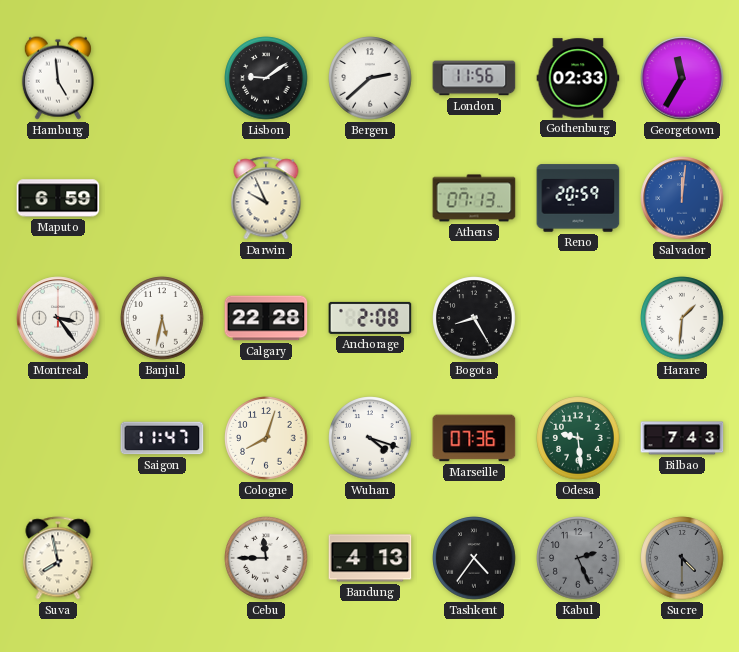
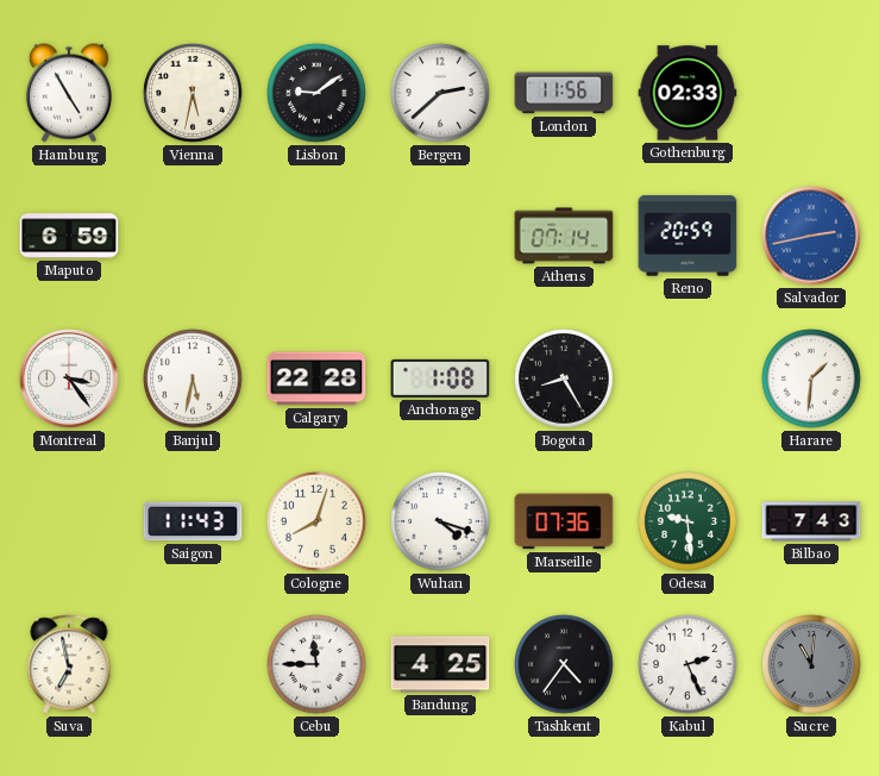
Hamburg: 4:59 -> 4:55 (69, 93)
Vienna: none -> 5:32 (193, 93)
Georgetown: 11:35 -> none (682, 78)
Darwin: 9:56 -> none (266, 198)
Athens: 07:13 -> 07:14 (564, 236)
Salvador: 12:01 -> 2:43 (811, 236)
Anchorage: 2:08 -> 1:08 (440, 378)
Saigon: 11:47 -> 11:43 (193, 521)
Suva: 7:58 -> 6:58 (69, 664)
Bandung: 4:13 -> 4:25 (440, 664)
Kabul dial: grey -> white (687, 664)
Sucre: 4:30 -> 11:01 (811, 664)
